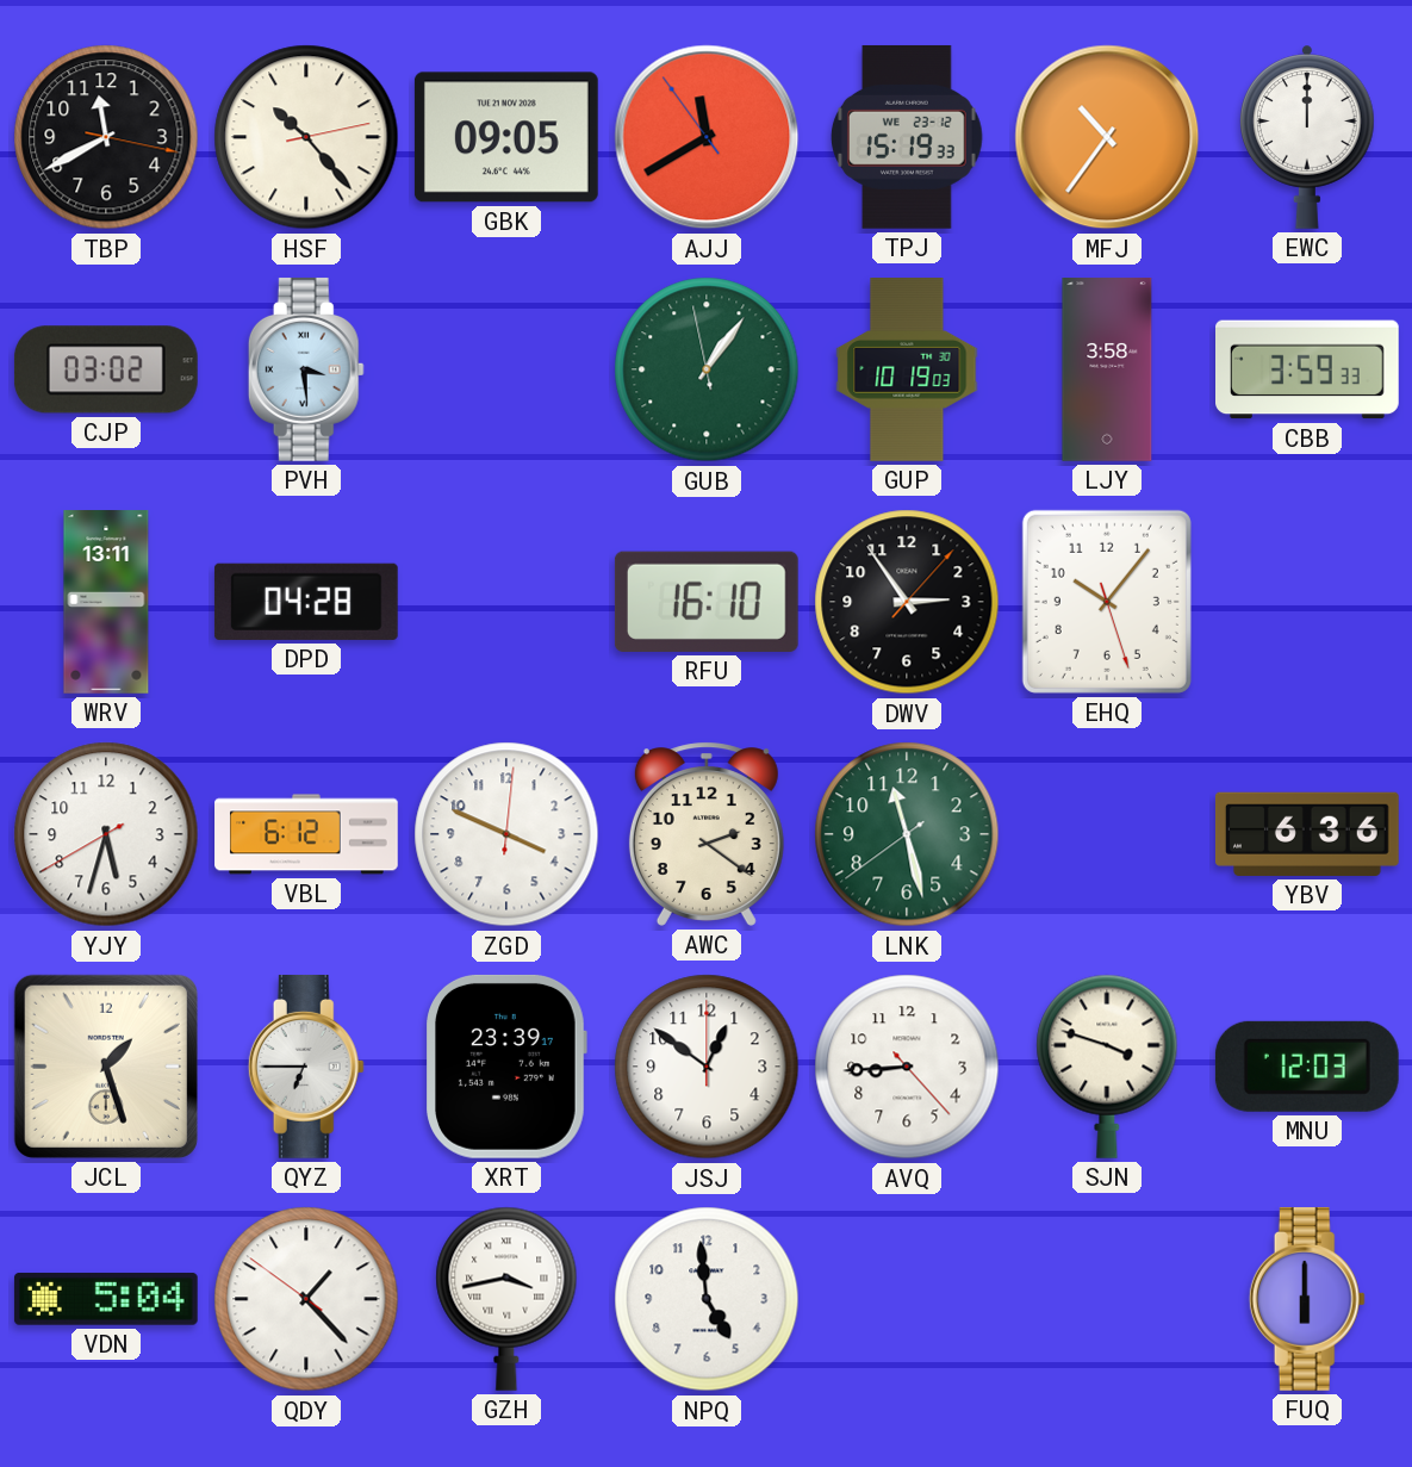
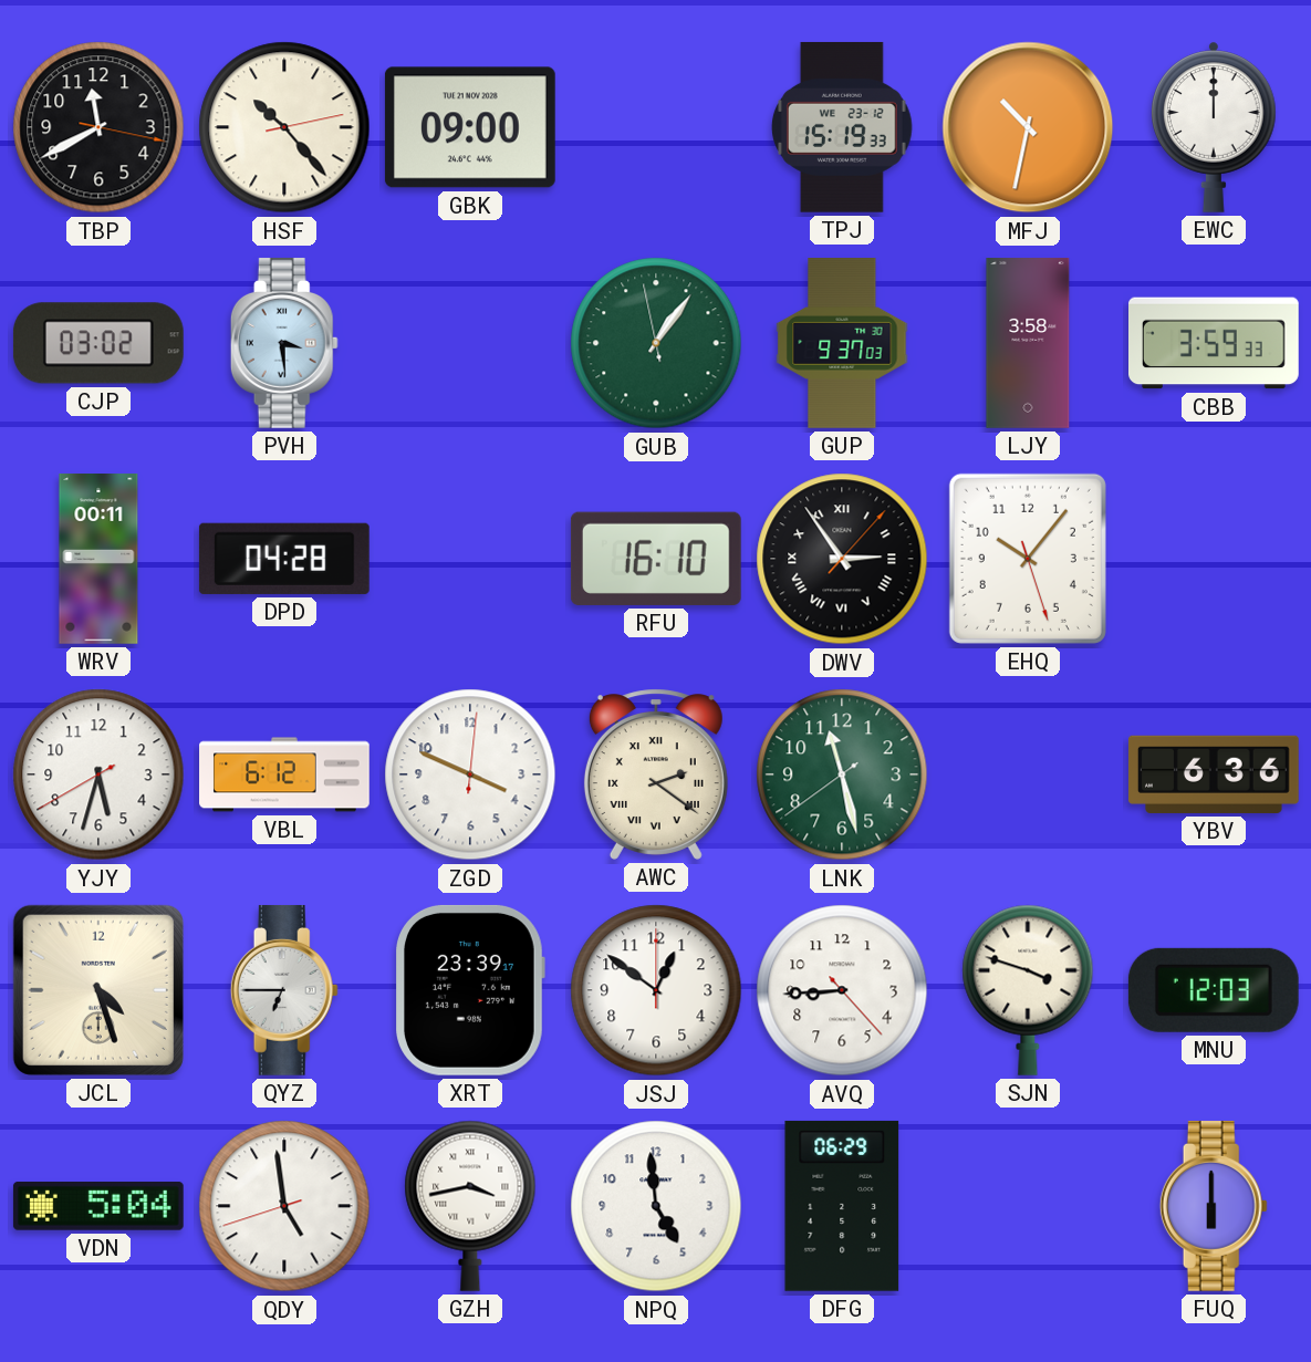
GBK: 09:05 -> 09:00 (470, 127)
AJJ: 11:39 -> none (707, 137)
MFJ: 10:36 -> 10:32 (1028, 127)
GUP: 10:19 -> 9:37 (842, 343)
WRV: 13:11 -> 00:11 (98, 560)
DWV numerals: Arabic -> Roman (842, 559)
AWC numerals: Arabic -> Roman (656, 774)
JCL: 1:27 -> 4:27 (98, 990)
QDY: 1:22 -> 4:58 (284, 1206)
DFG: none -> 06:29 (842, 1206)
